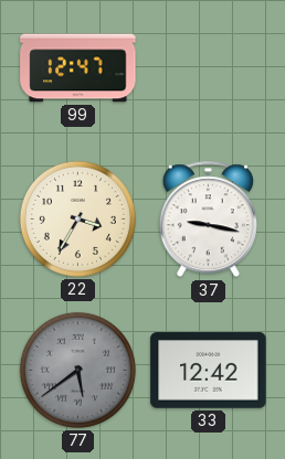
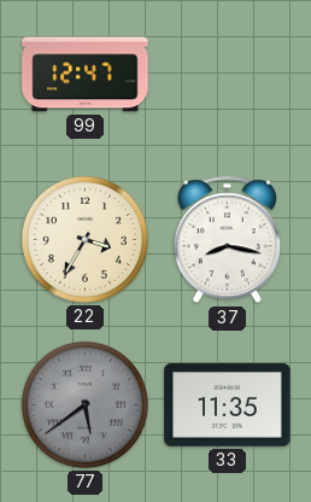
37: 9:17 -> 8:17 (227, 240)
33: 12:42 -> 11:35 (228, 405)
